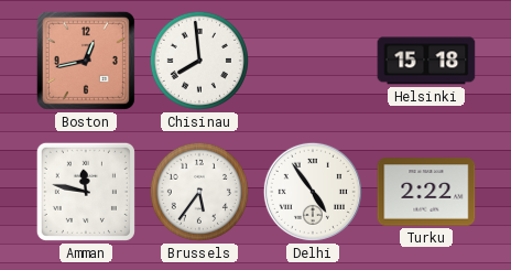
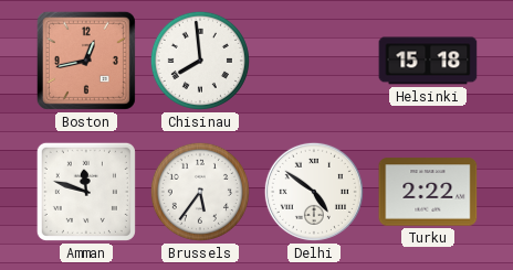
Amman: 11:47 -> 11:48 (86, 192)
Delhi: 4:54 -> 4:51 (314, 192)
